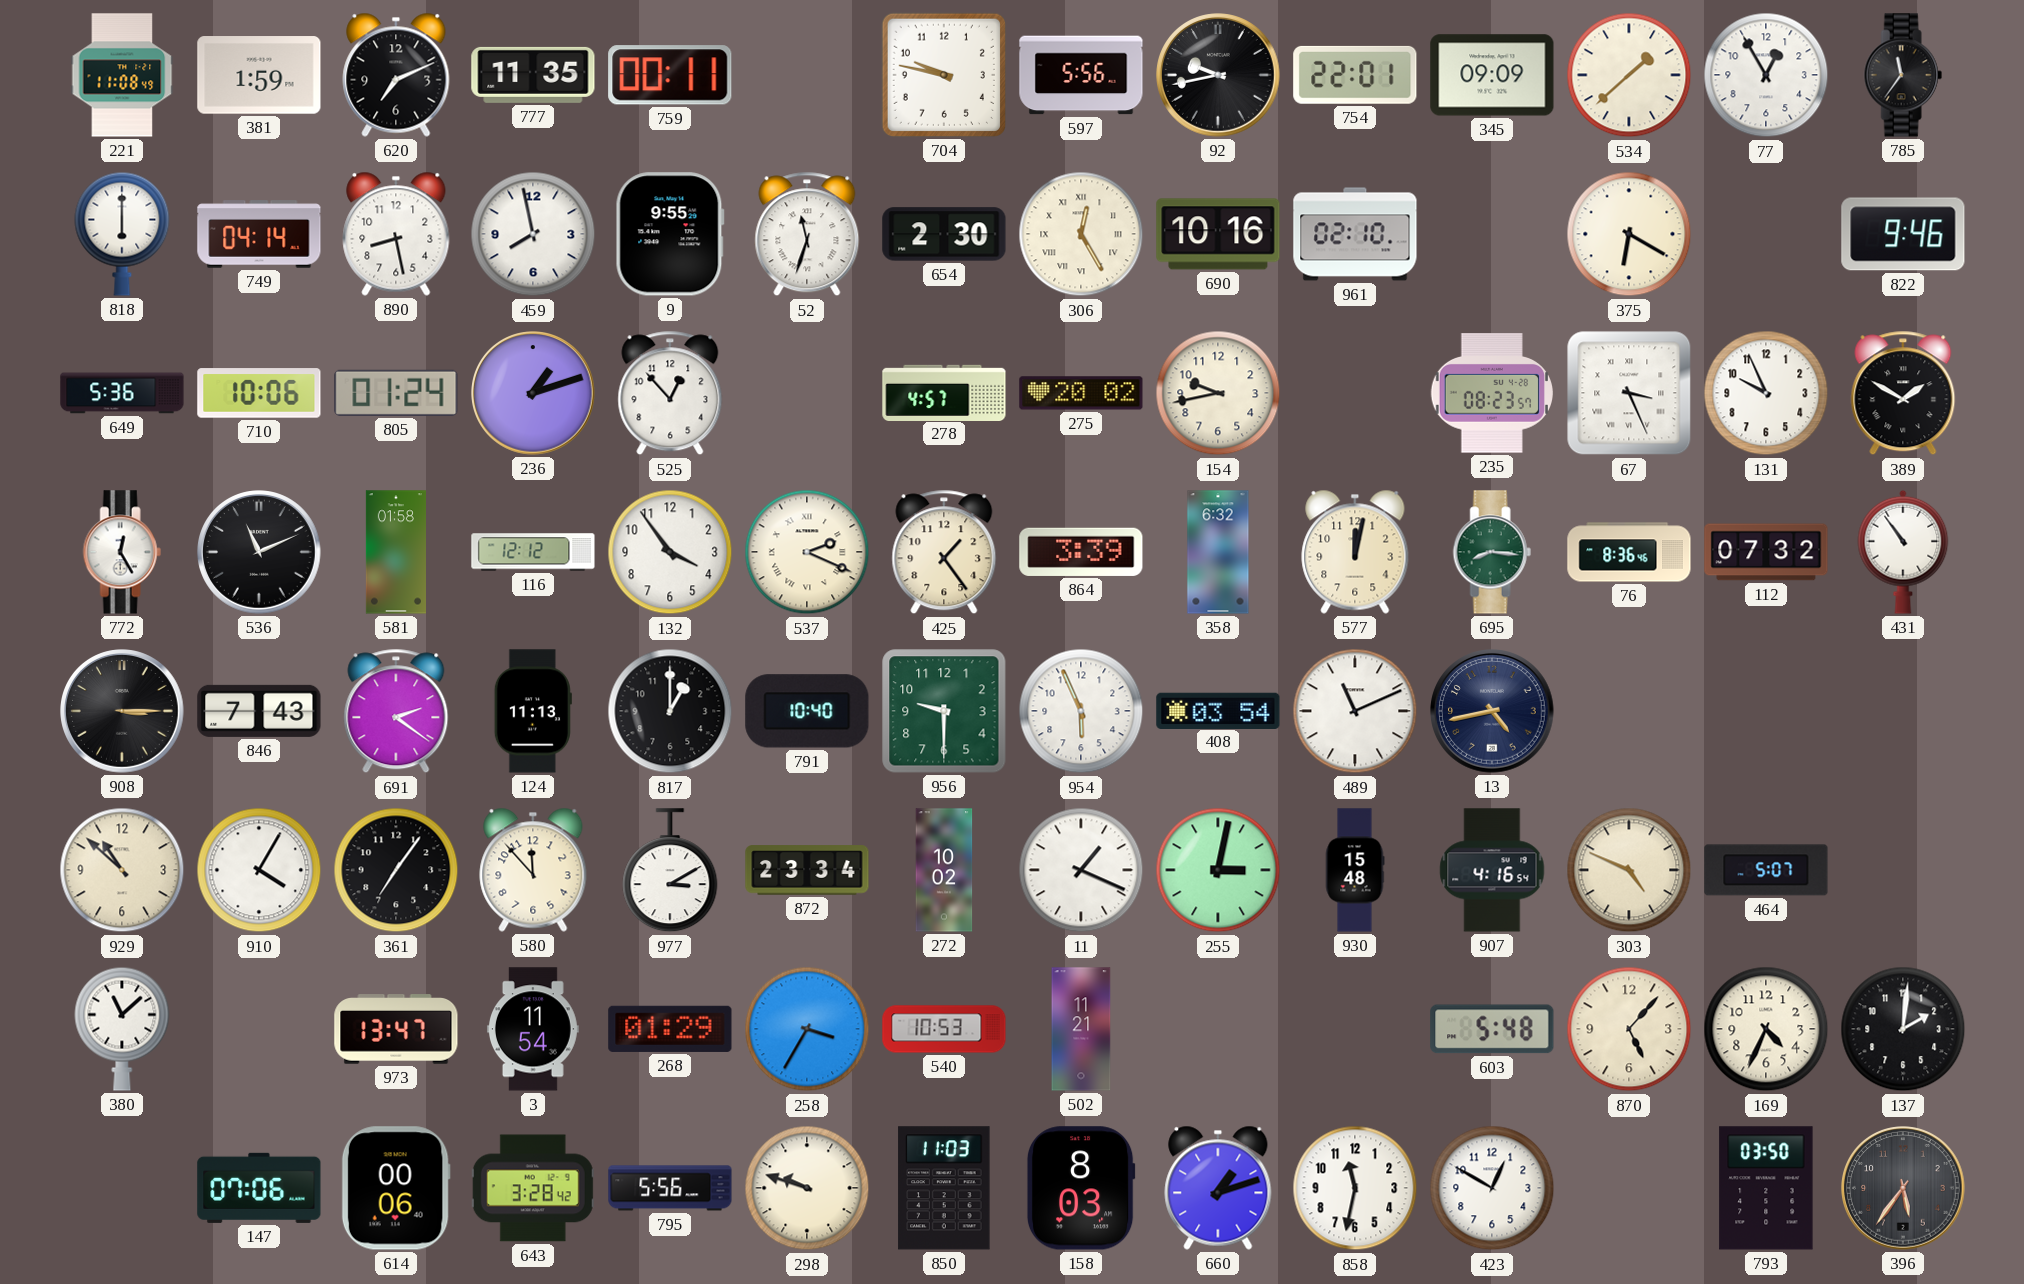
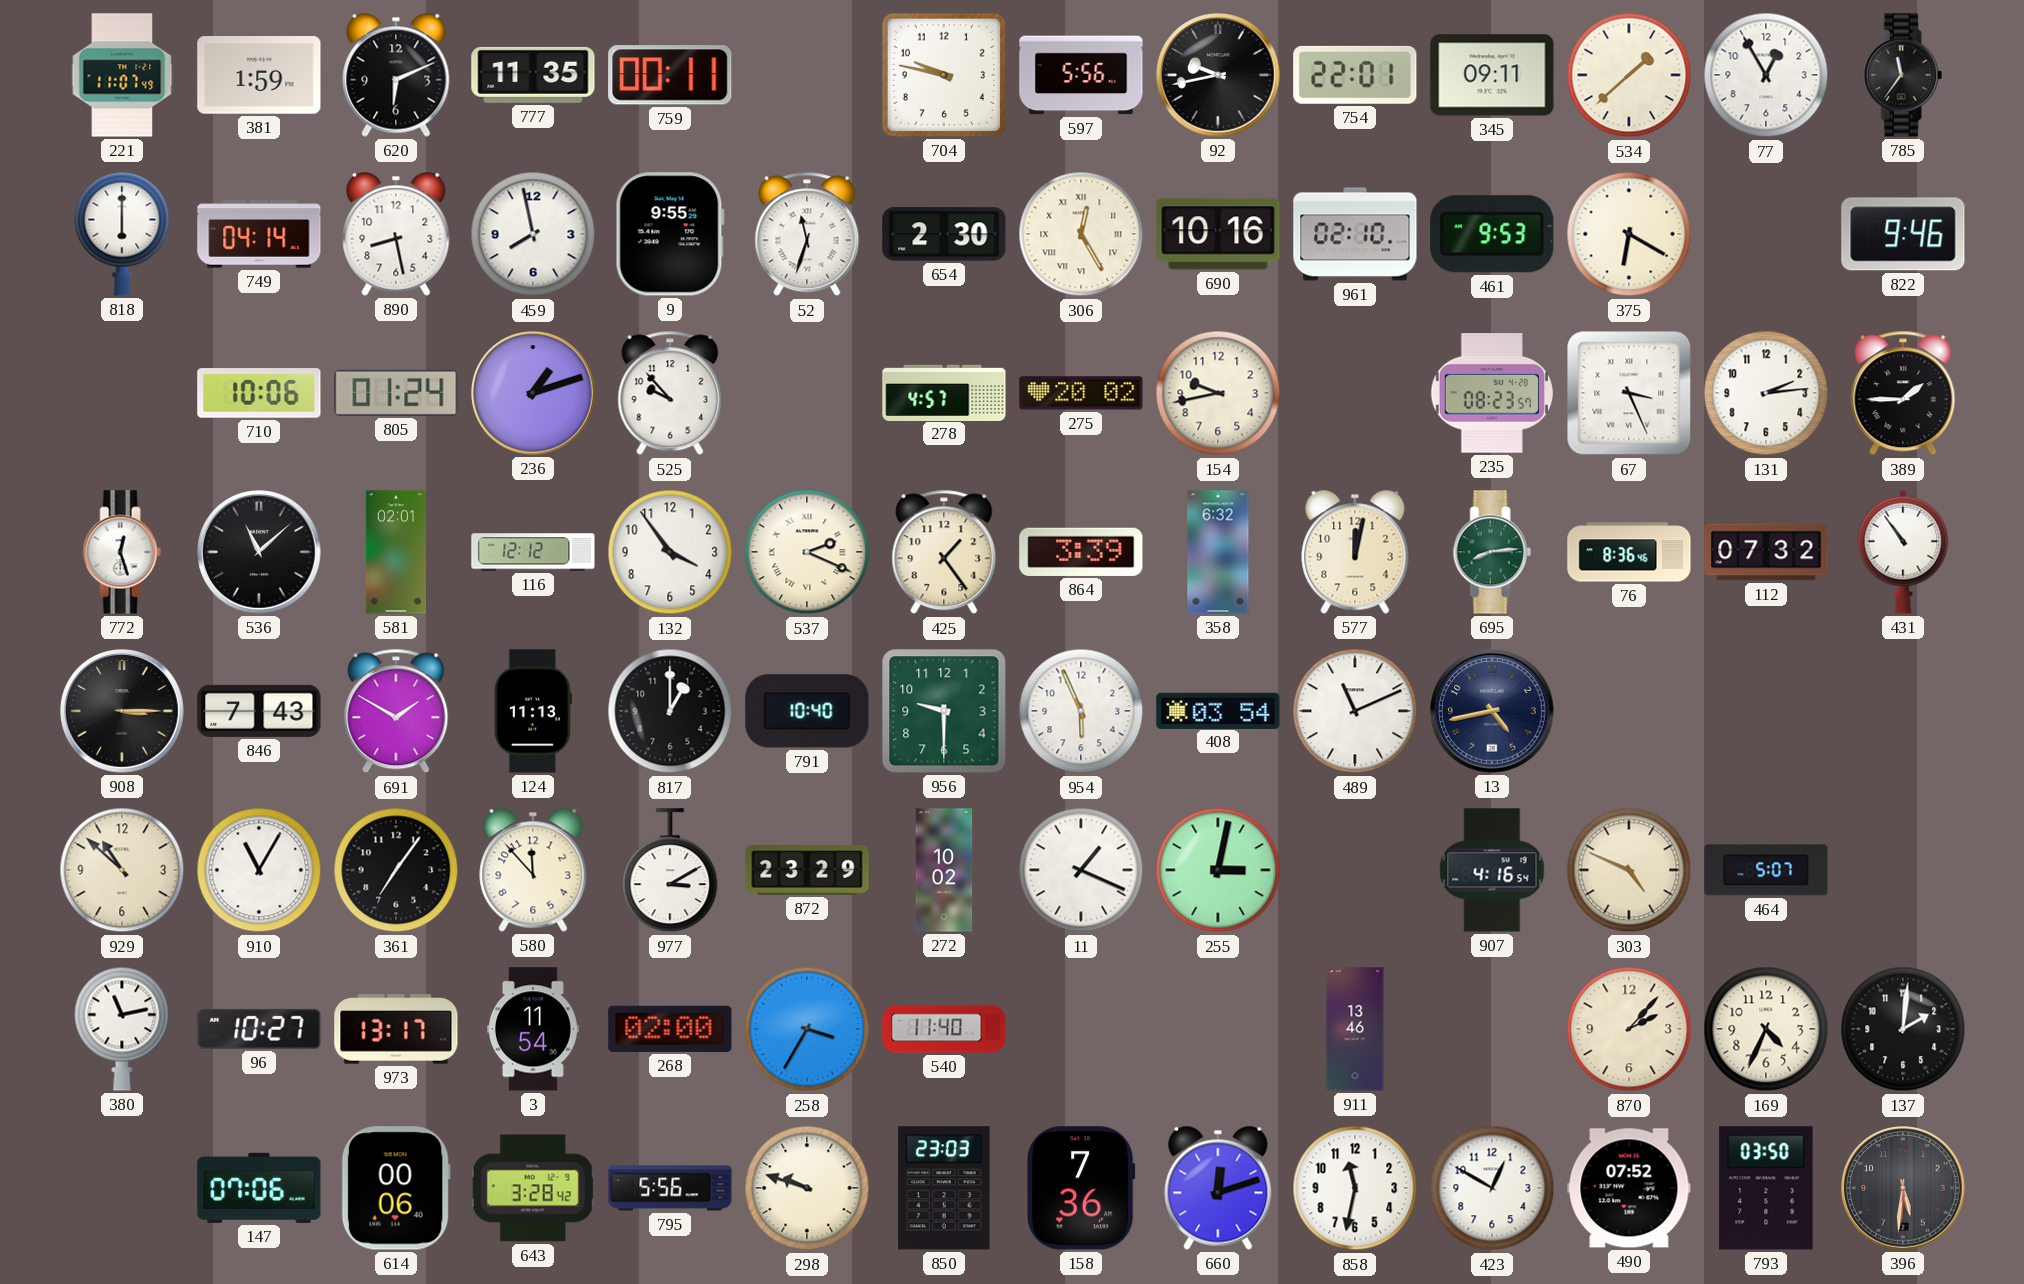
221: 11:08 -> 11:07 (122, 75)
620: 7:11 -> 6:11 (396, 75)
345: 09:09 -> 09:11 (1492, 75)
461: none -> 9:53 (1492, 234)
649: 5:36 -> none (122, 393)
525: 12:53 -> 9:53 (670, 393)
131: 9:56 -> 2:14 (1766, 393)
389: 1:50 -> 1:45 (1903, 393)
772: 12:25 -> 12:27 (122, 552)
536: 11:11 -> 11:08 (259, 552)
581: 01:58 -> 02:01 (396, 552)
695: 8:16 -> 8:14 (1492, 552)
691: 2:21 -> 1:50 (396, 711)
910: 4:05 -> 11:05 (259, 870)
872: 23:34 -> 23:29 (807, 870)
930: 15:48 -> none (1355, 870)
380: 11:08 -> 11:13 (122, 1029)
96: none -> 10:27 (259, 1029)
973: 13:47 -> 13:17 (396, 1029)
268: 01:29 -> 02:00 (670, 1029)
540: 10:53 -> 11:40 (944, 1029)
502: 11:21 -> none (1081, 1029)
911: none -> 13:46 (1355, 1029)
603: 5:48 -> none (1492, 1029)
870: 5:07 -> 2:07 (1629, 1029)
850: 11:03 -> 23:03 (944, 1188)
158: 8:03 -> 7:36 (1081, 1188)
660: 1:12 -> 12:12 (1218, 1188)
490: none -> 07:52 (1629, 1188)
396: 5:36 -> 5:31 (1903, 1188)
